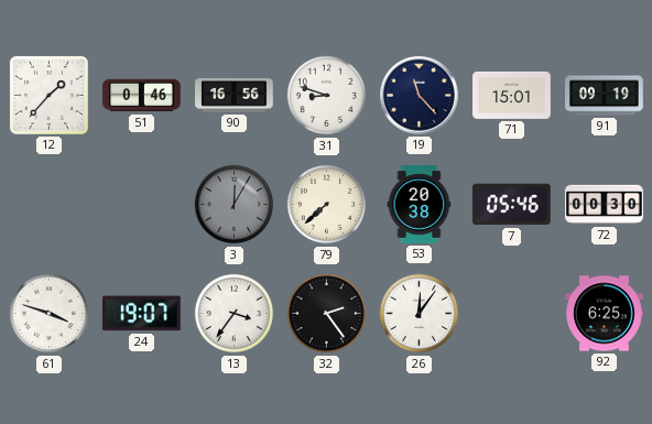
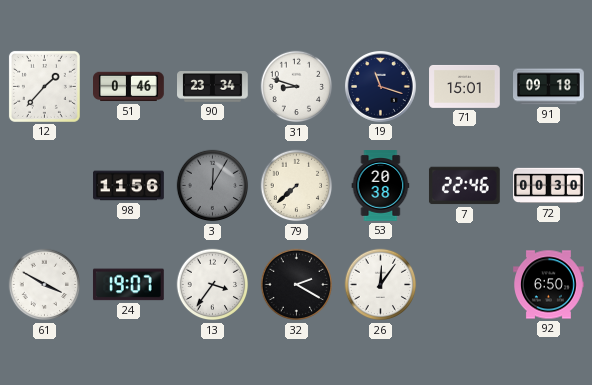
90: 16:56 -> 23:34 (213, 87)
19: 11:23 -> 11:18 (381, 87)
91: 09:19 -> 09:18 (549, 87)
98: none -> 11:56 (129, 186)
7: 05:46 -> 22:46 (465, 186)
61: 3:48 -> 3:50 (45, 285)
32: 2:24 -> 2:20 (297, 285)
92: 6:25 -> 6:50 (549, 285)
